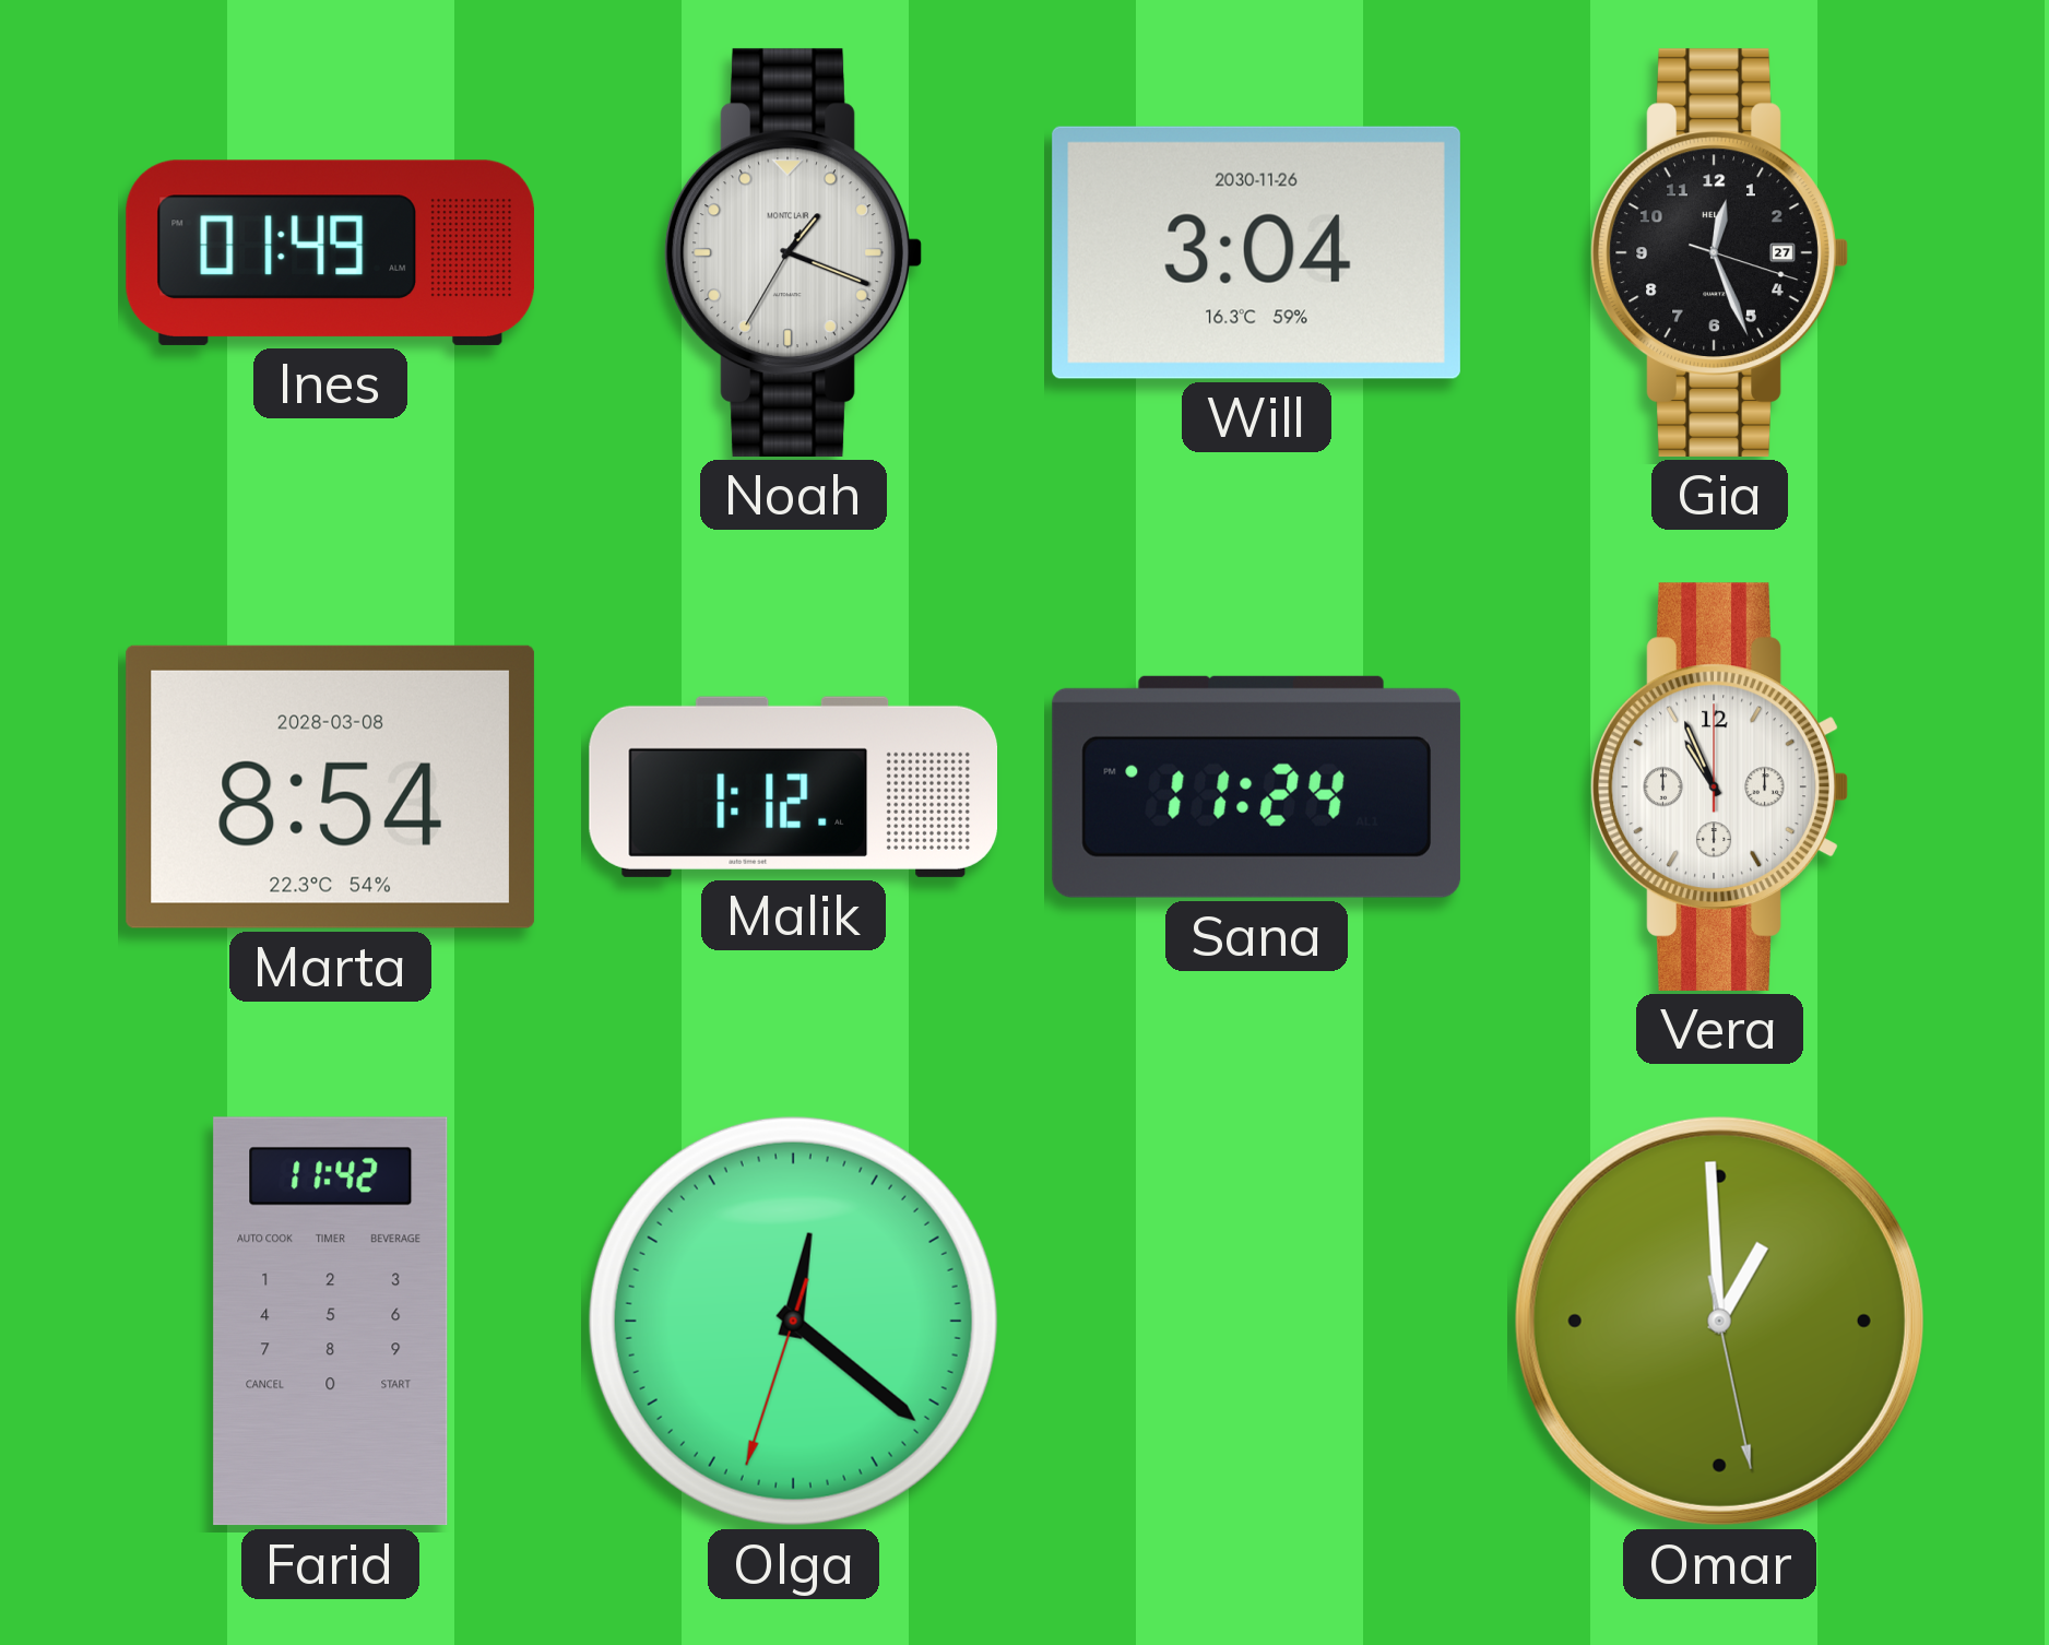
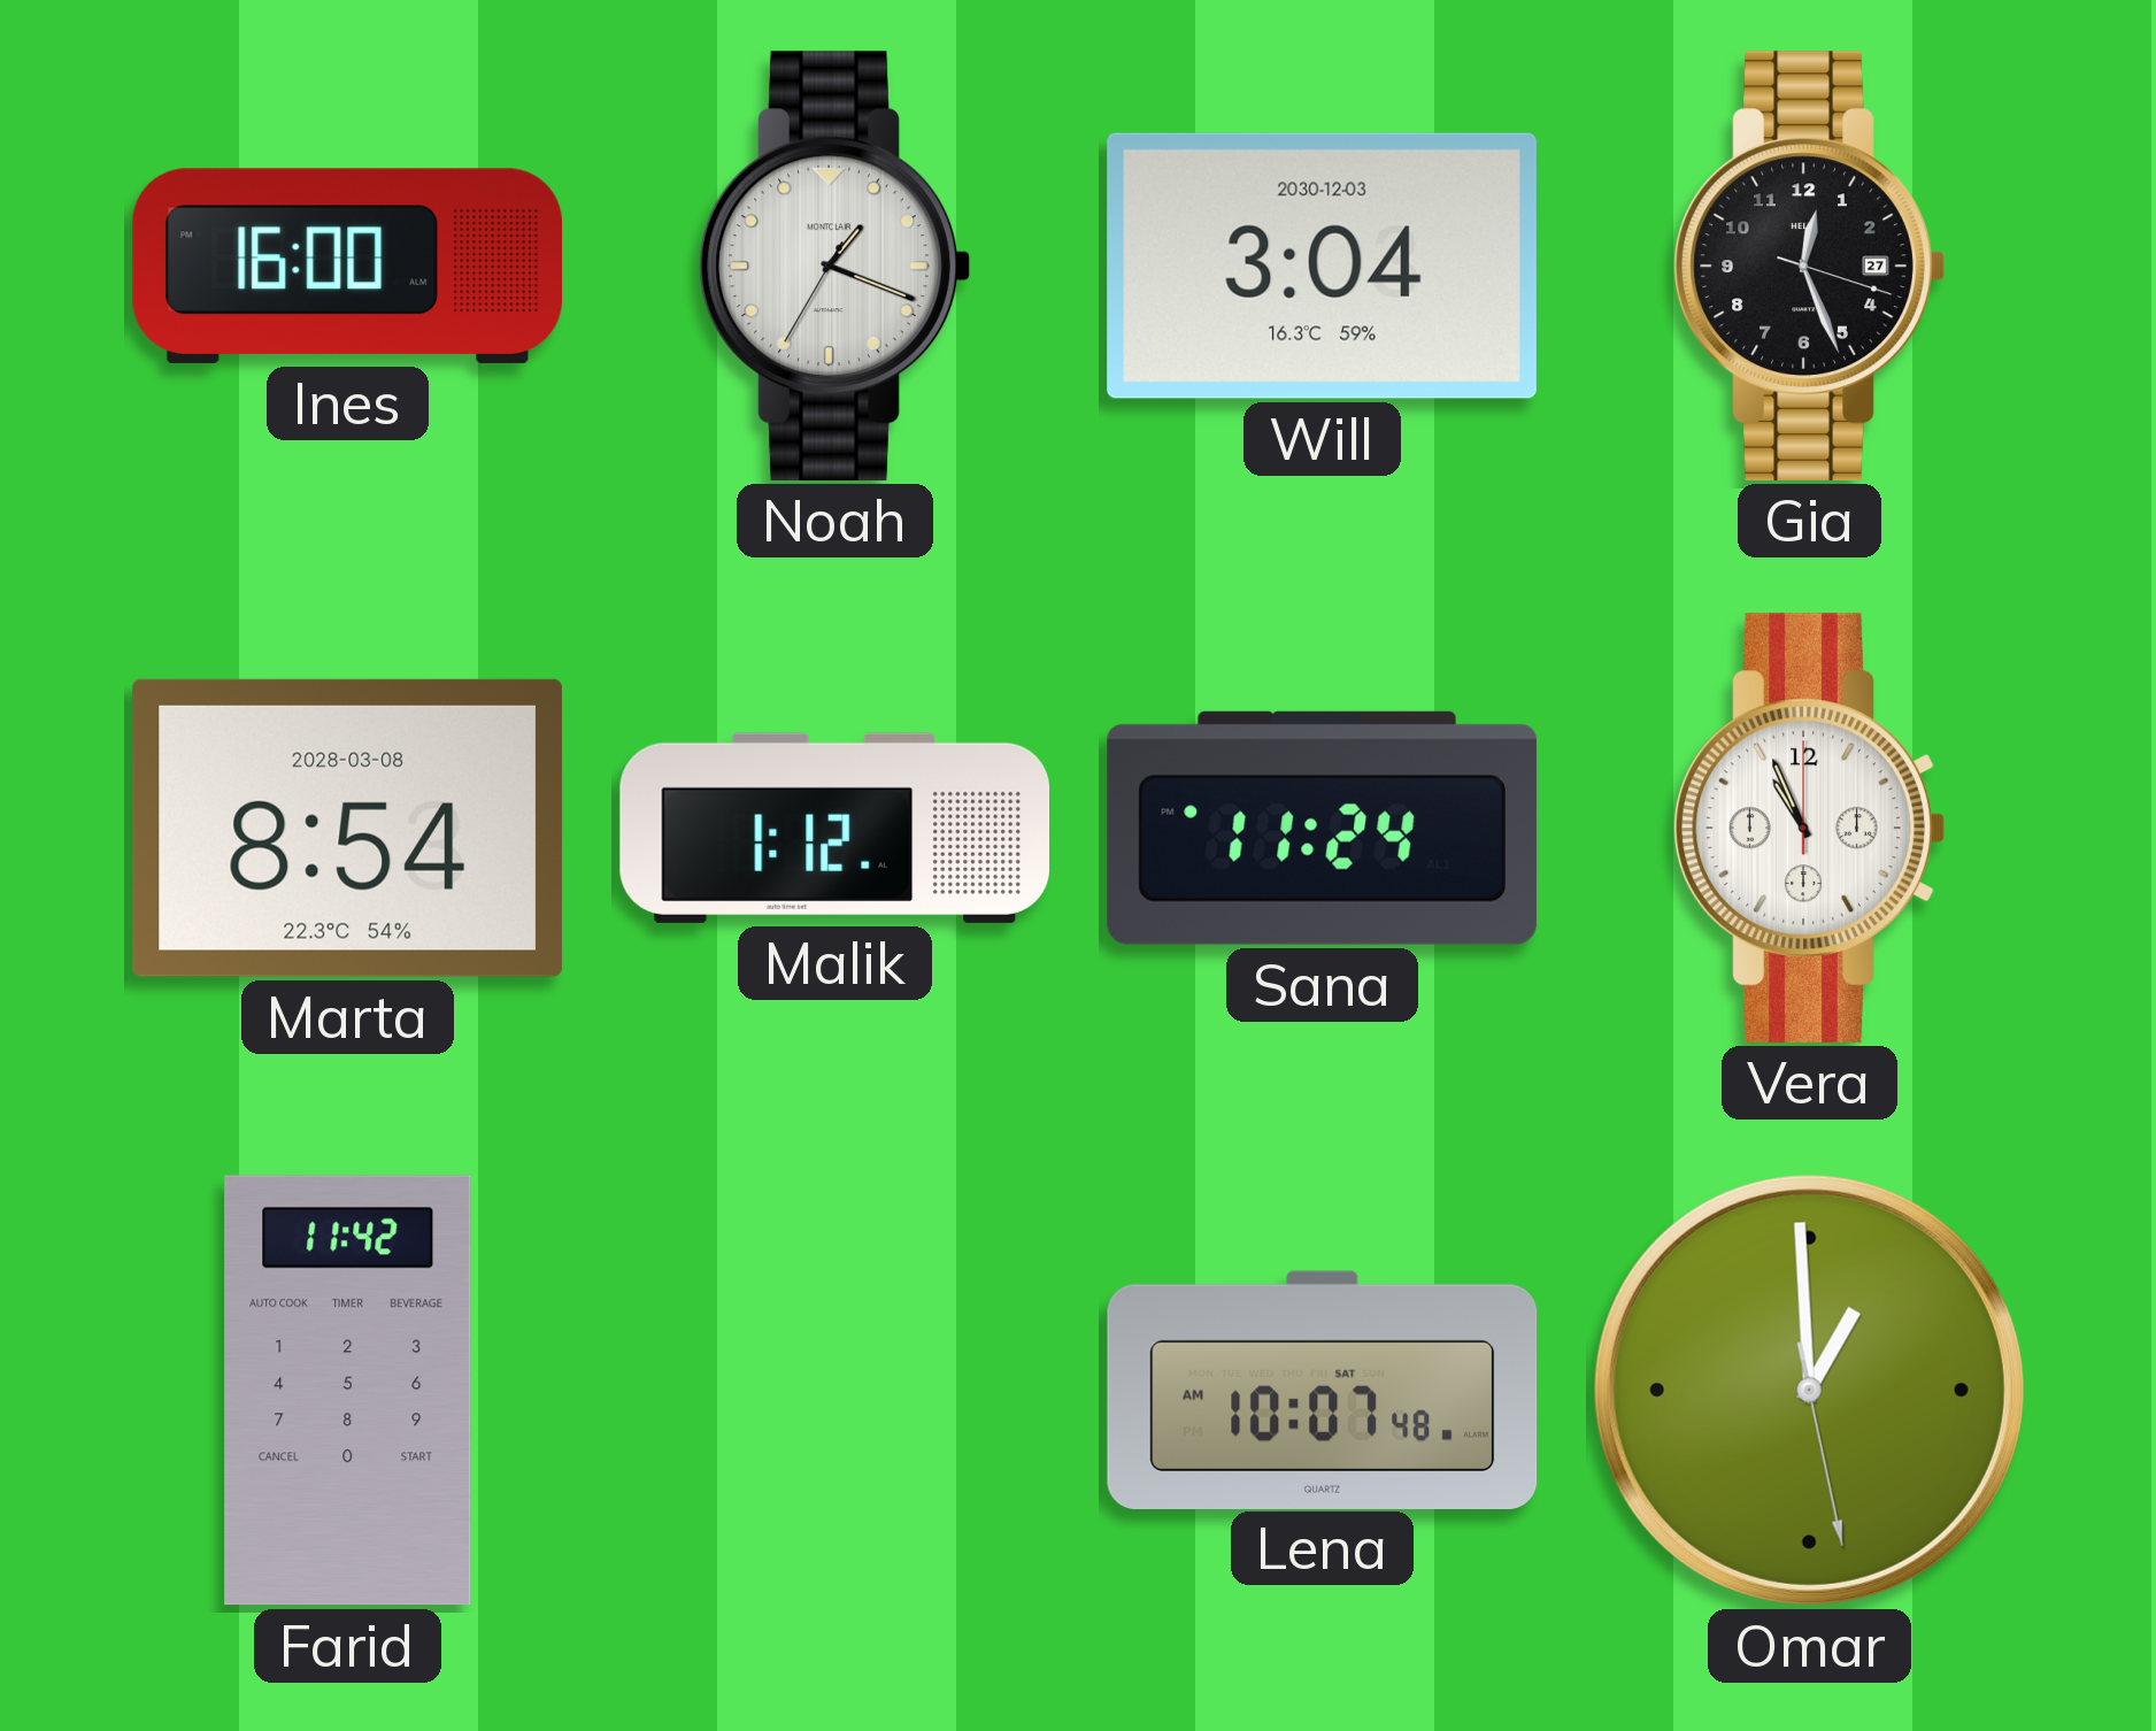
Ines: 01:49 -> 16:00 (347, 266)
Will date: 2030-11-26 -> 2030-12-03 (1322, 266)
Olga: 12:21 -> none (793, 1321)
Lena: none -> 10:07 (1323, 1390)
